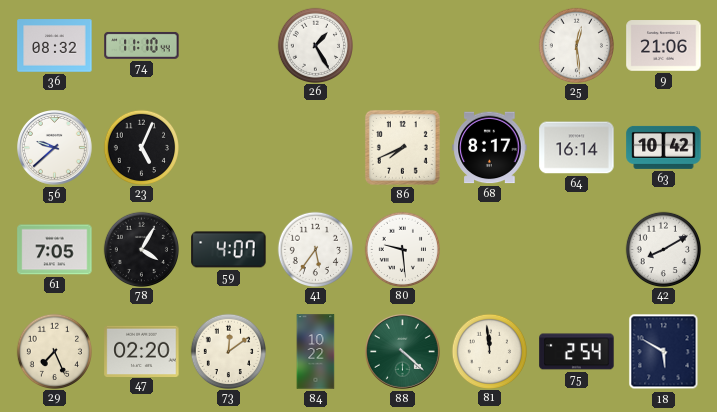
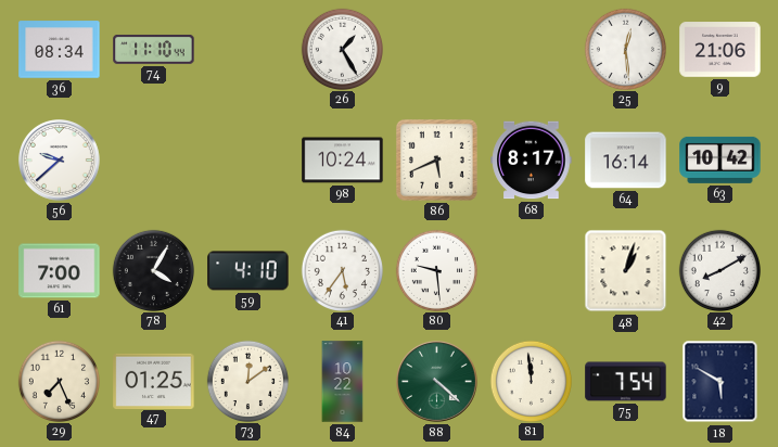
36: 08:32 -> 08:34 (60, 50)
23: 5:04 -> none (141, 147)
98: none -> 10:24 (343, 161)
86: 7:41 -> 5:41 (436, 159)
61: 7:05 -> 7:00 (60, 271)
59: 4:07 -> 4:10 (248, 271)
48: none -> 1:03 (626, 271)
47: 02:20 -> 01:25 (154, 381)
75: 2:54 -> 7:54 (626, 382)
